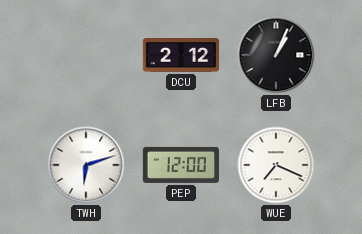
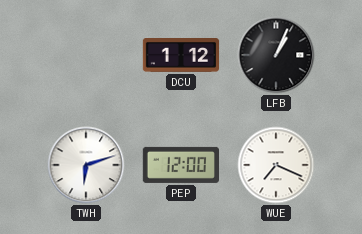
DCU: 2:12 -> 1:12 (181, 56)
